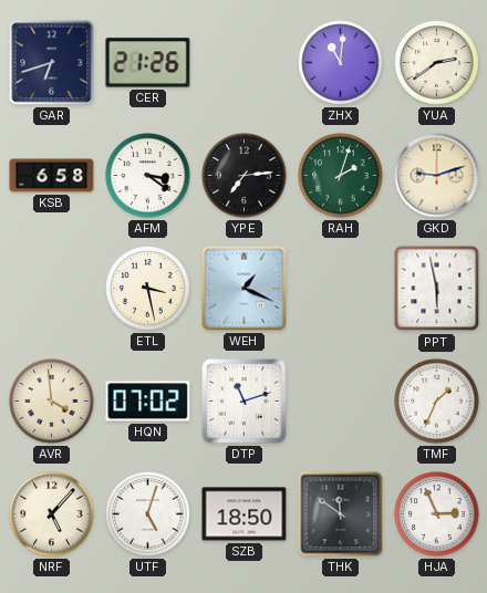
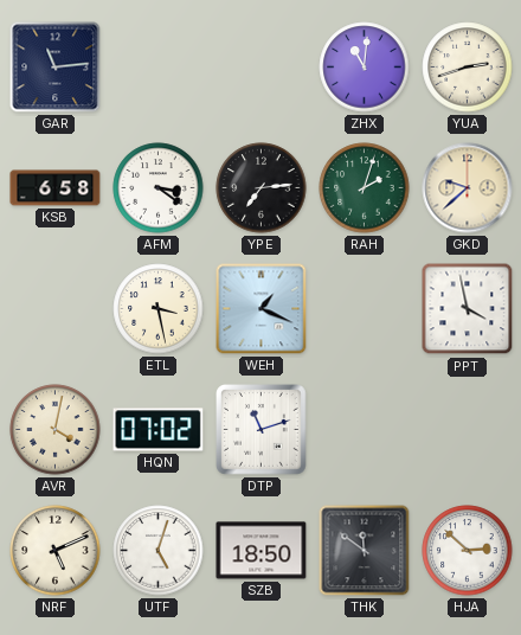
GAR: 6:42 -> 11:14 (56, 68)
CER: 21:26 -> none (148, 63)
YUA: 2:39 -> 2:42 (468, 68)
GKD: 9:12 -> 9:38 (468, 188)
PPT: 5:58 -> 3:58 (468, 309)
AVR: 3:59 -> 4:02 (56, 430)
TMF: 1:34 -> none (437, 402)
NRF: 5:07 -> 5:11 (56, 551)
HJA: 2:56 -> 2:52 (468, 551)
